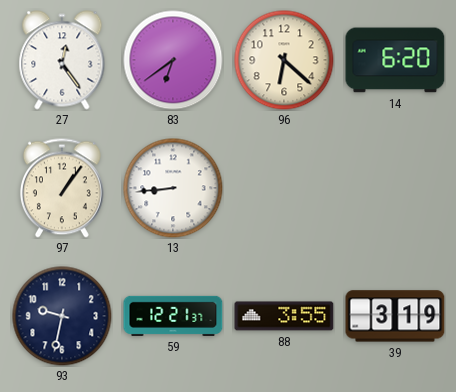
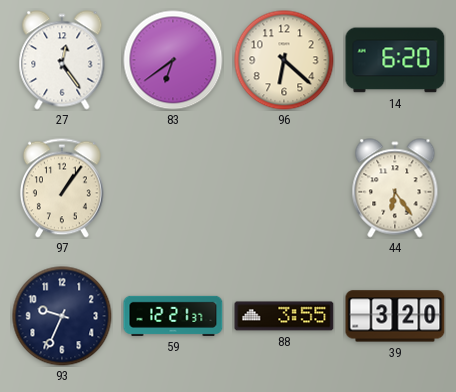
13: 8:44 -> none (173, 188)
44: none -> 6:24 (395, 188)
93: 9:32 -> 9:34 (62, 316)
39: 3:19 -> 3:20 (395, 316)
